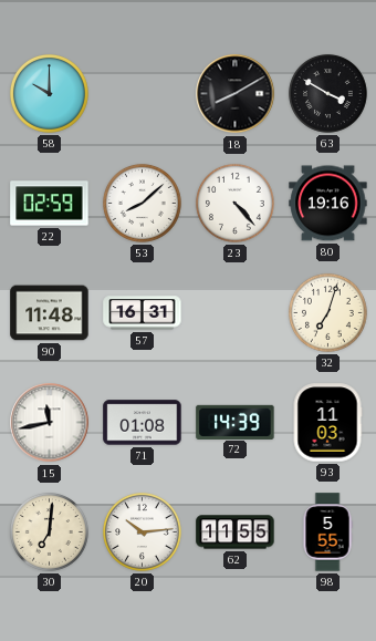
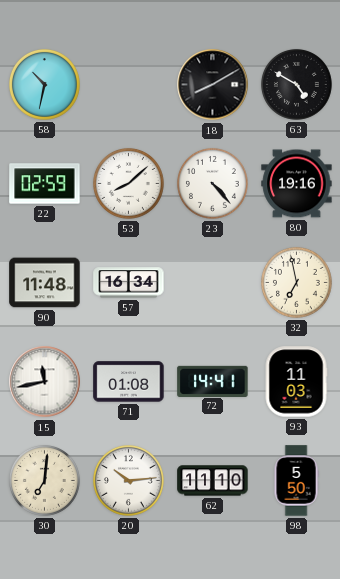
58: 10:00 -> 10:32 (44, 84)
63: 3:50 -> 4:50 (296, 84)
57: 16:31 -> 16:34 (129, 283)
32: 7:03 -> 6:58 (296, 282)
72: 14:39 -> 14:41 (213, 381)
62: 11:55 -> 11:10 (213, 481)
98: 5:55 -> 5:50 (296, 481)
